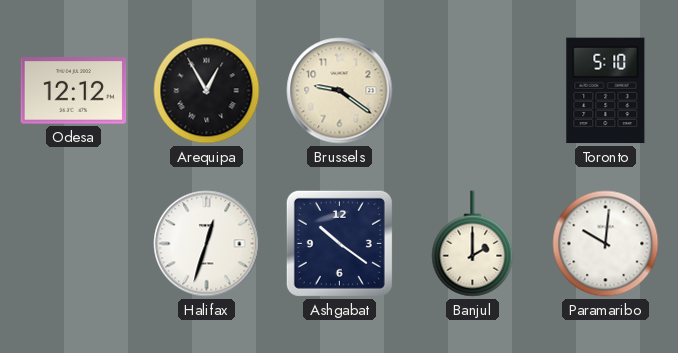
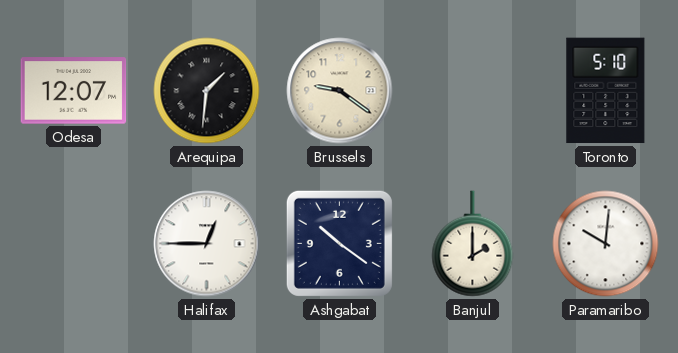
Odesa: 12:12 -> 12:07 (74, 91)
Arequipa: 12:55 -> 1:31 (207, 91)
Halifax: 12:33 -> 12:45 (207, 244)
